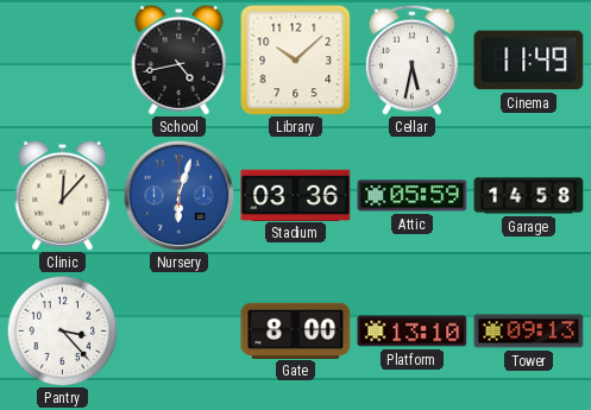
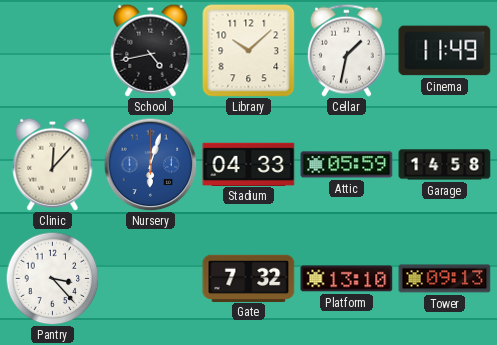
Cellar: 5:32 -> 1:32 (346, 50)
Stadium: 03:36 -> 04:33 (249, 164)
Gate: 8:00 -> 7:32 (249, 278)
